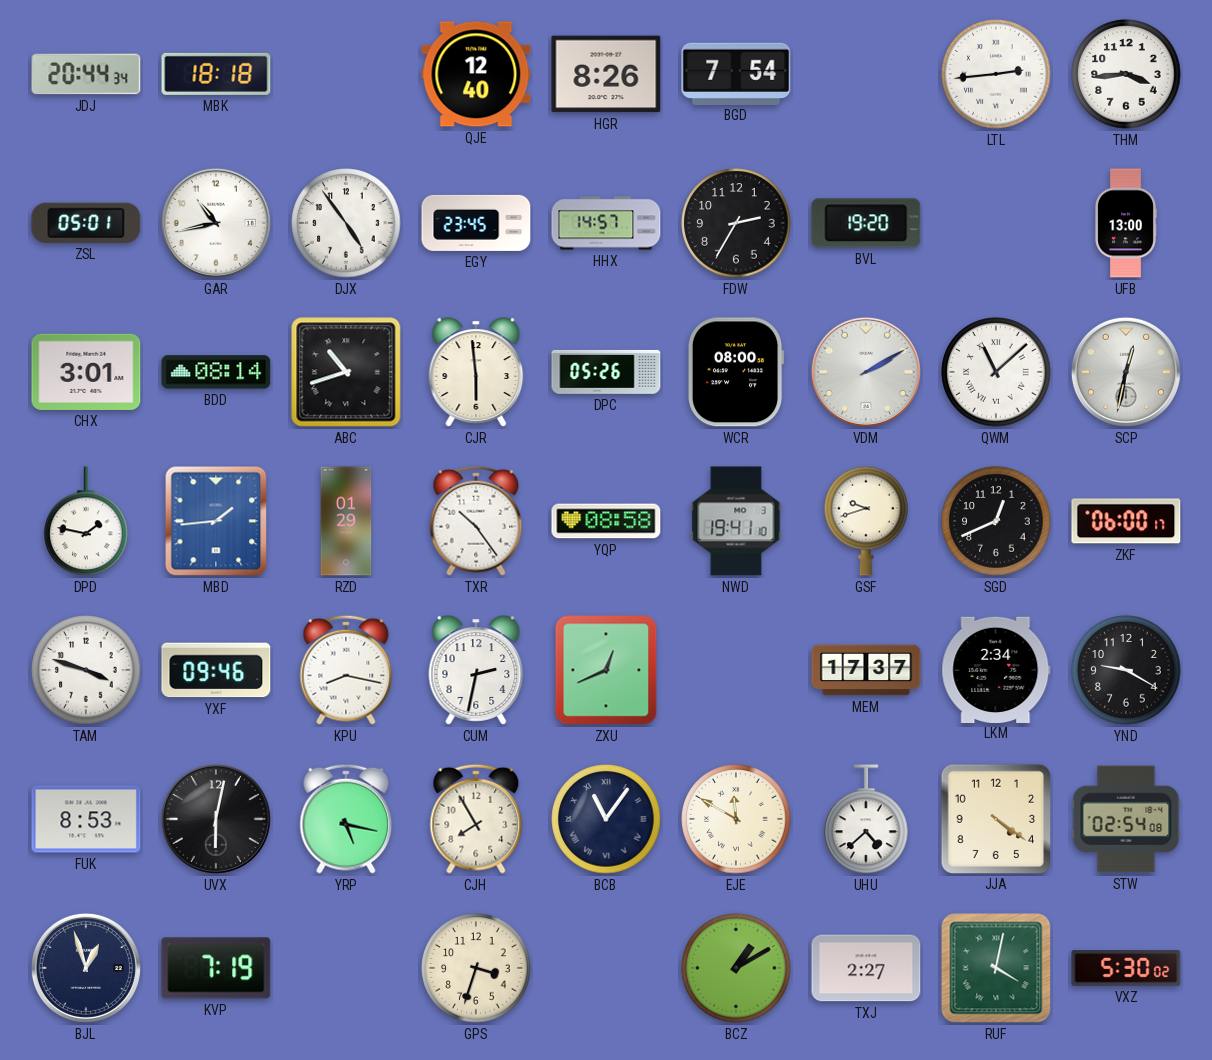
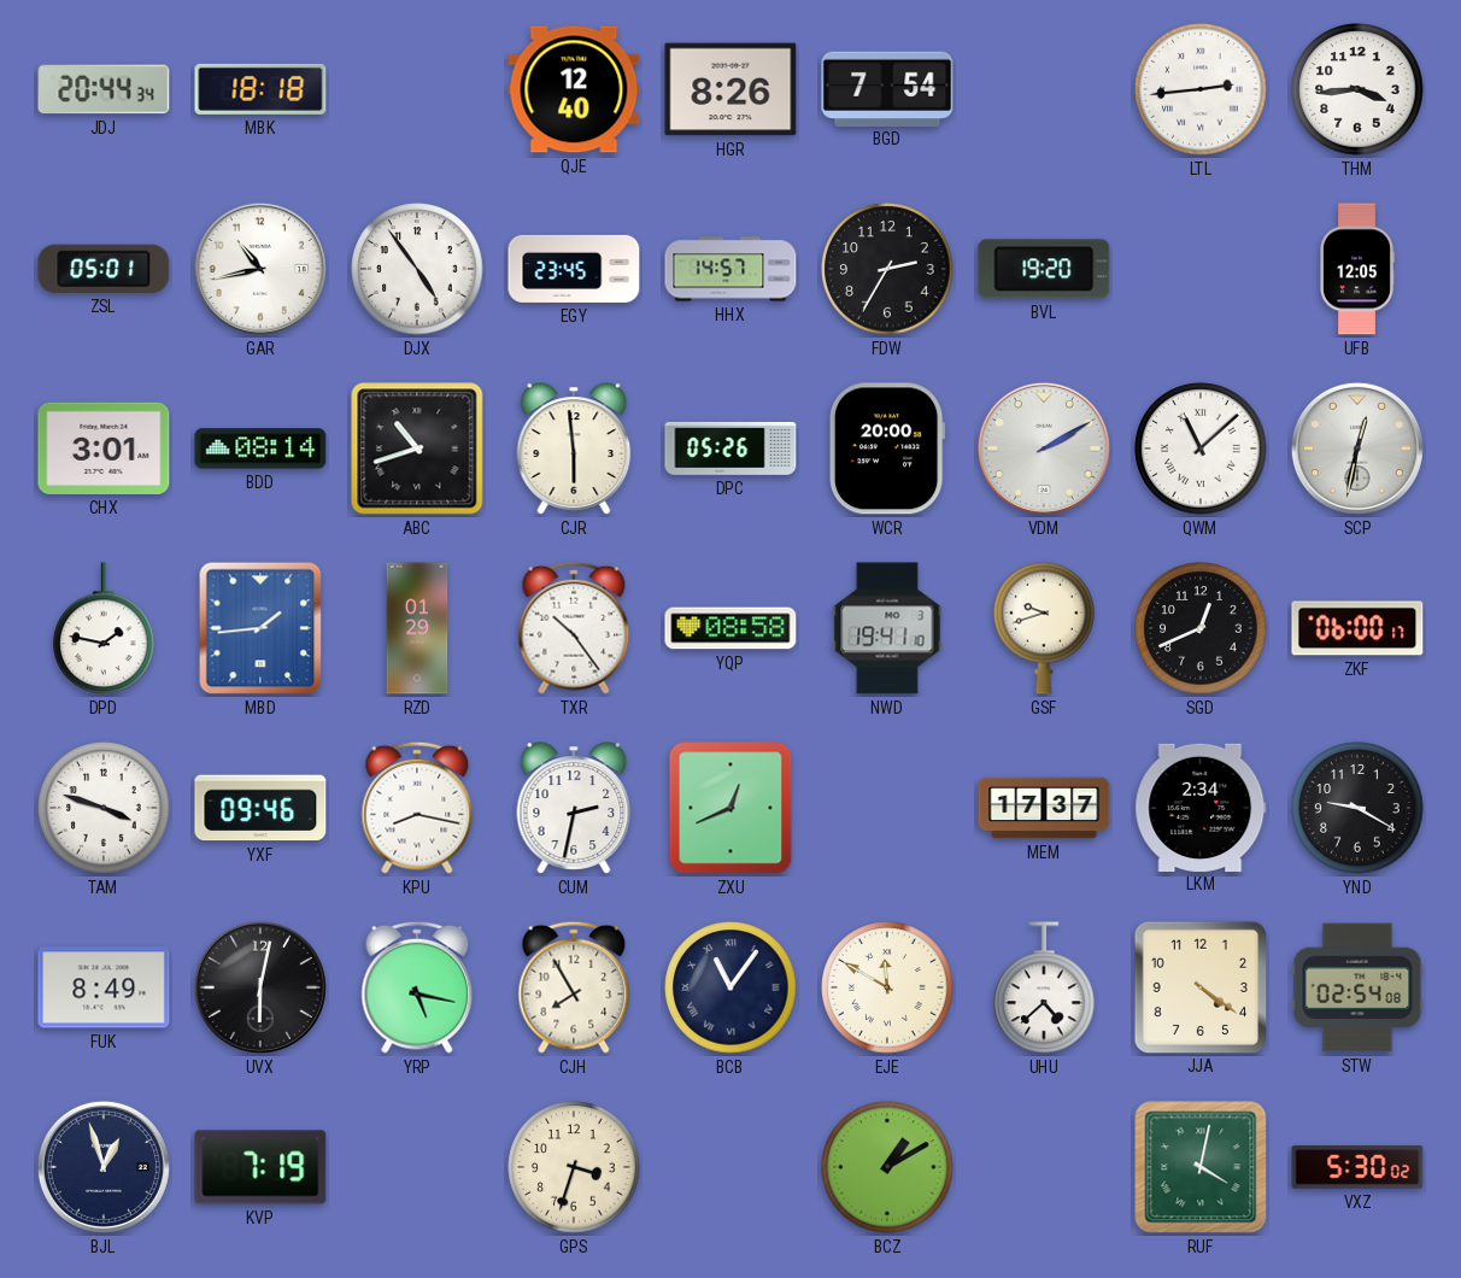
UFB: 13:00 -> 12:05 (1357, 269)
WCR: 08:00 -> 20:00 (887, 449)
FUK: 8:53 -> 8:49 (104, 987)
TXJ: 2:27 -> none (866, 968)
